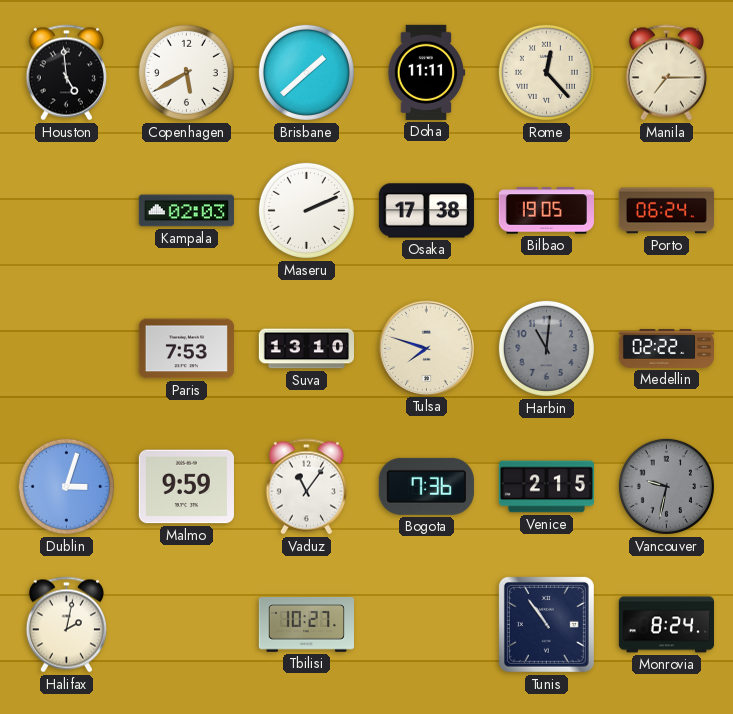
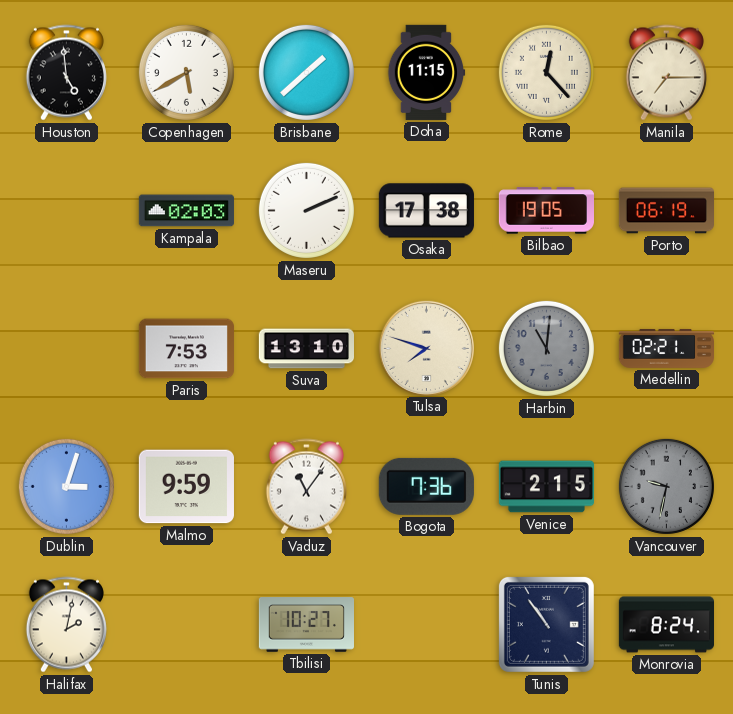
Doha: 11:11 -> 11:15 (426, 72)
Porto: 06:24 -> 06:19 (666, 211)
Medellin: 02:22 -> 02:21 (666, 348)
